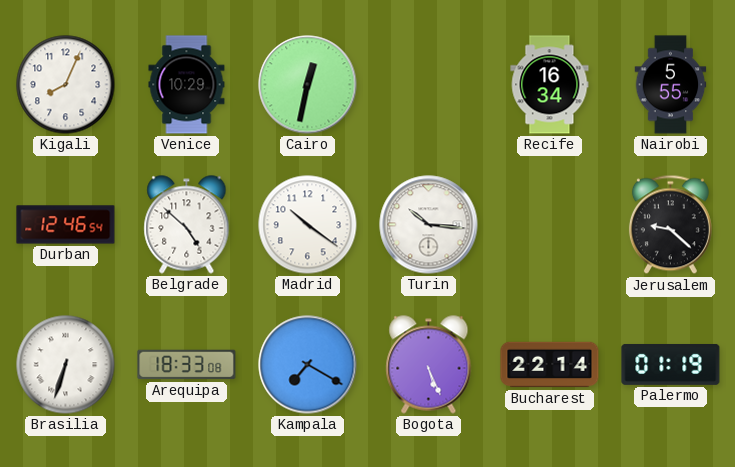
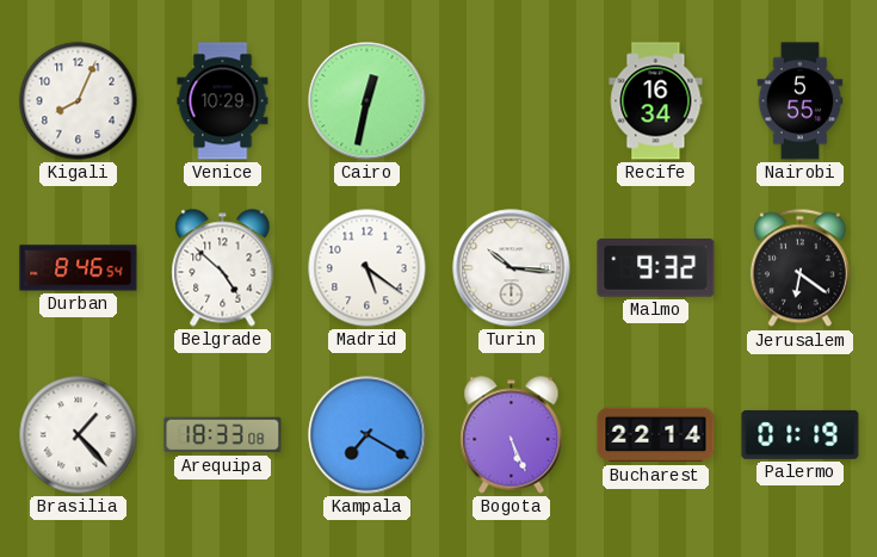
Durban: 12:46 -> 8:46 (79, 268)
Madrid: 10:21 -> 5:21 (368, 268)
Malmo: none -> 9:32 (656, 268)
Jerusalem: 9:22 -> 6:21 (799, 268)
Brasilia: 6:33 -> 1:23 (79, 435)
